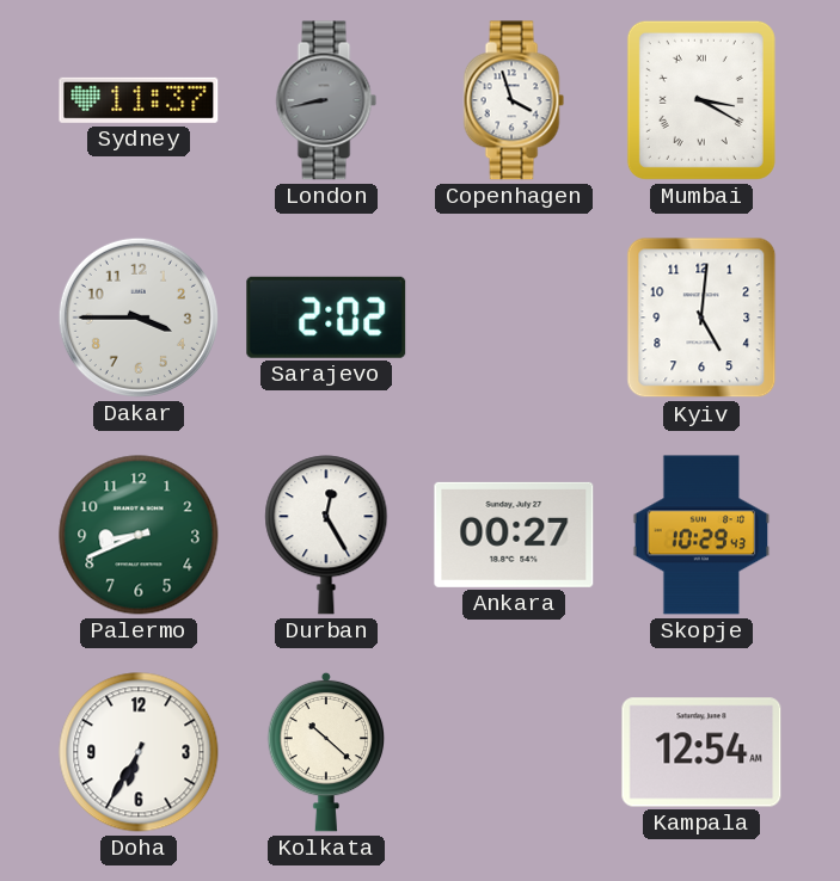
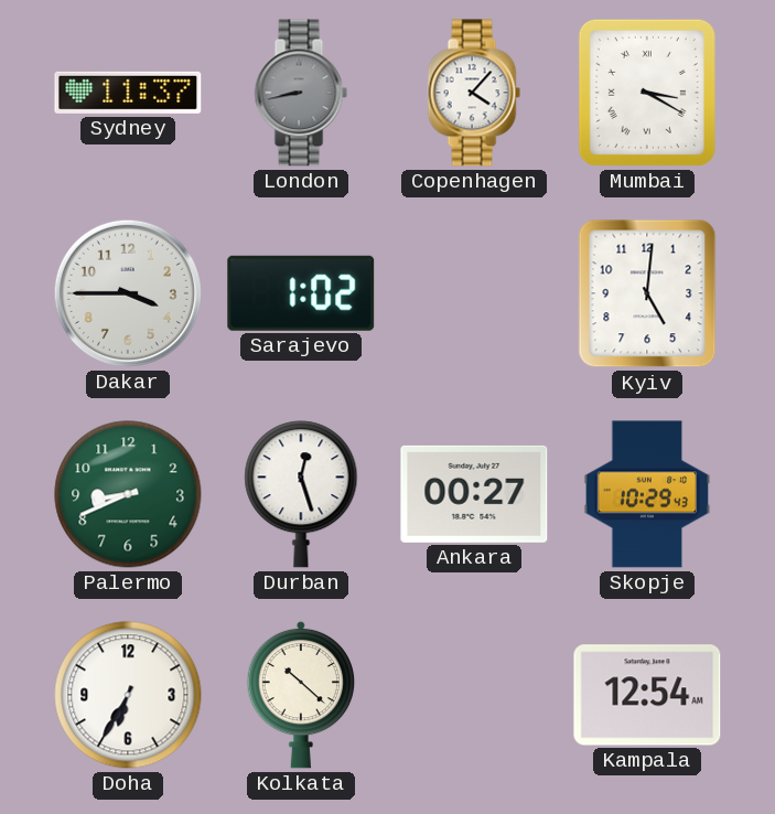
Copenhagen: 3:57 -> 4:07 (474, 93)
Sarajevo: 2:02 -> 1:02 (301, 293)
Durban: 12:25 -> 12:27 (301, 494)
